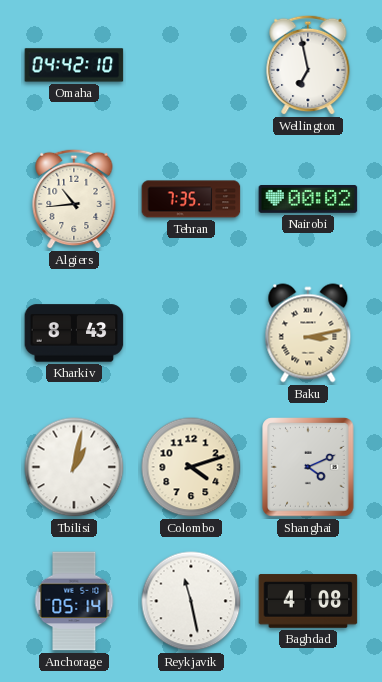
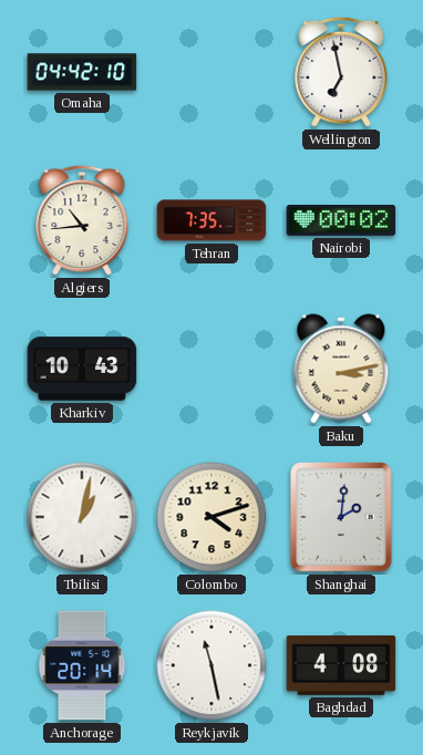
Kharkiv: 8:43 -> 10:43 (82, 369)
Shanghai: 4:11 -> 2:01 (341, 517)
Anchorage: 05:14 -> 20:14 (82, 665)
